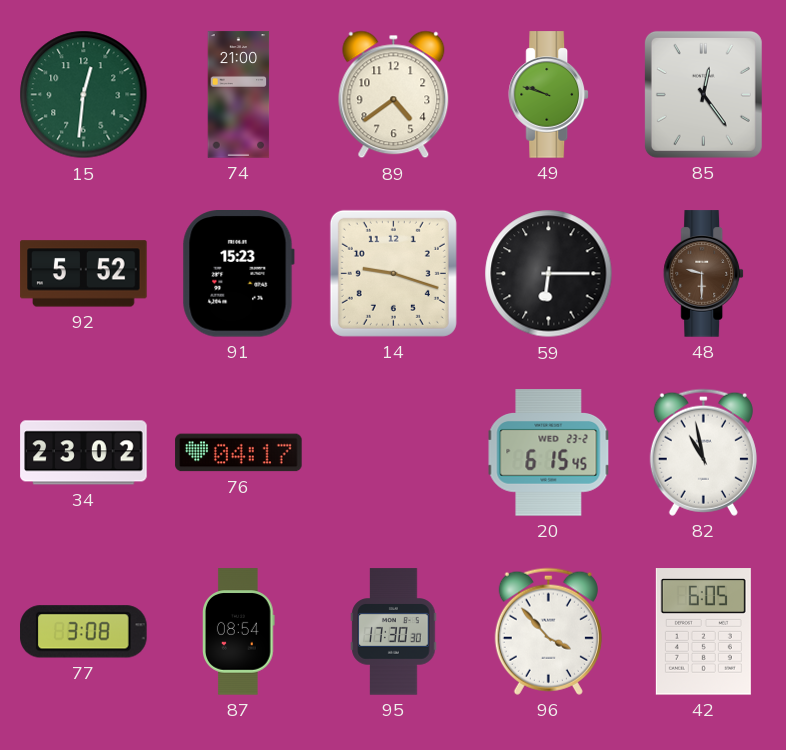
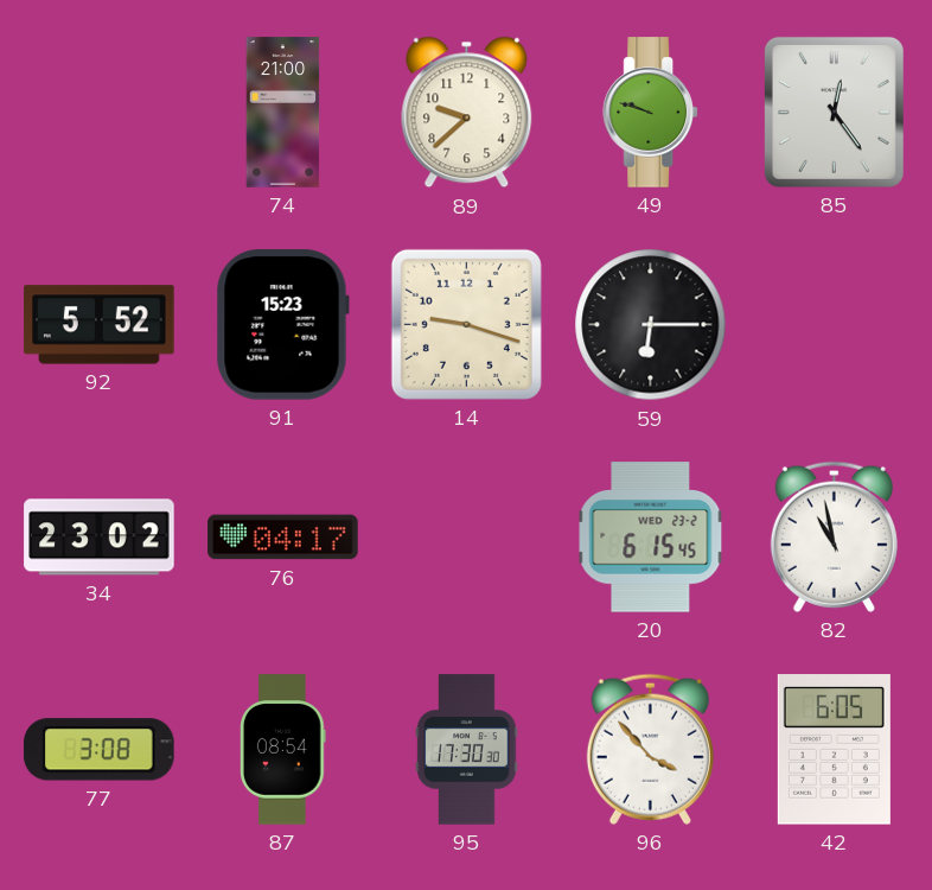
15: 12:31 -> none (84, 95)
89: 4:39 -> 9:38 (467, 113)
48: 9:30 -> none (703, 274)
